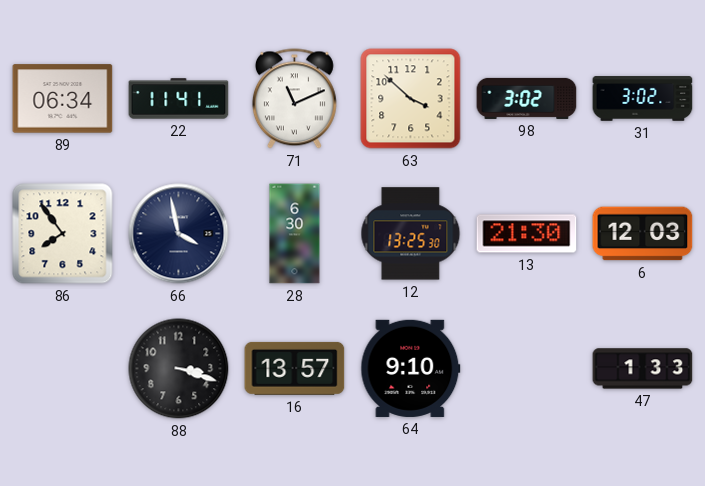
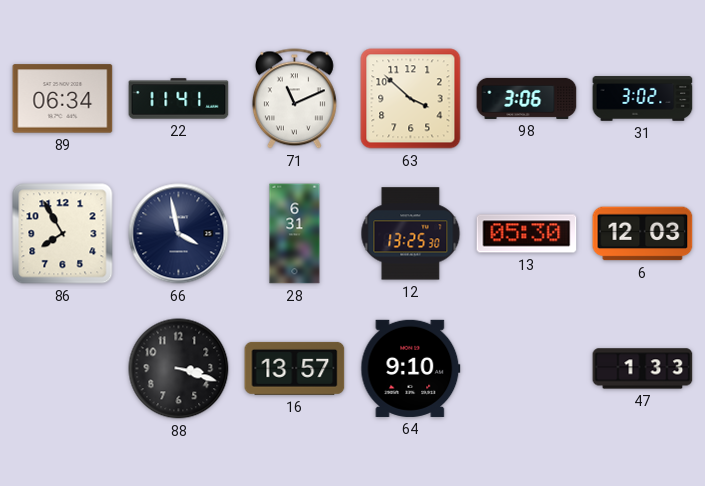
98: 3:02 -> 3:06 (527, 98)
86: 7:54 -> 7:55 (63, 234)
28: 6:30 -> 6:31 (295, 234)
13: 21:30 -> 05:30 (527, 234)
